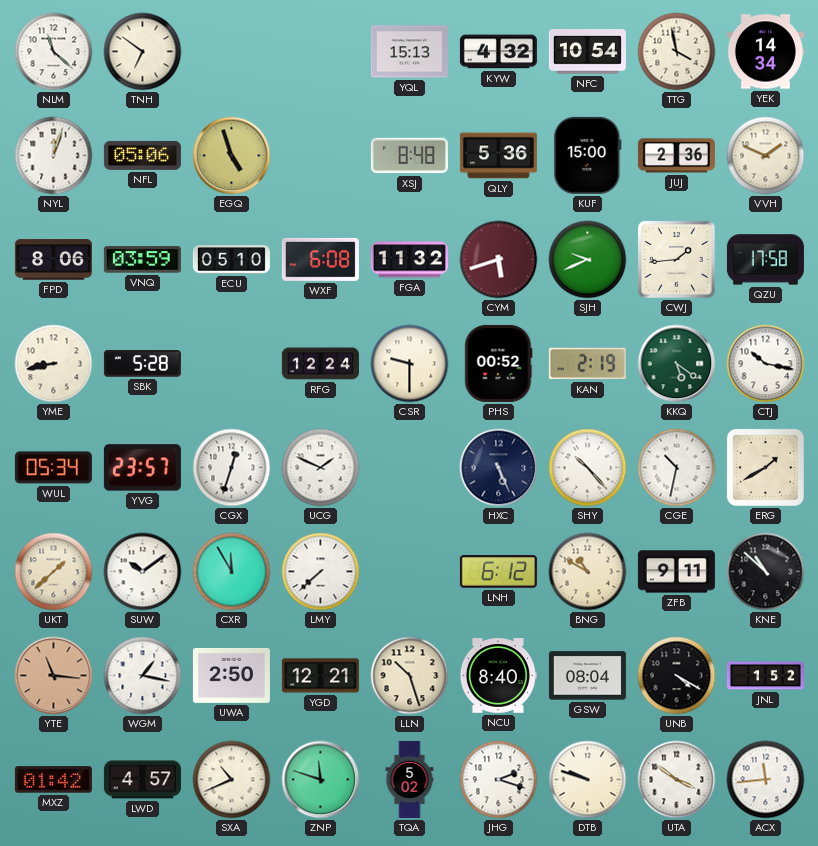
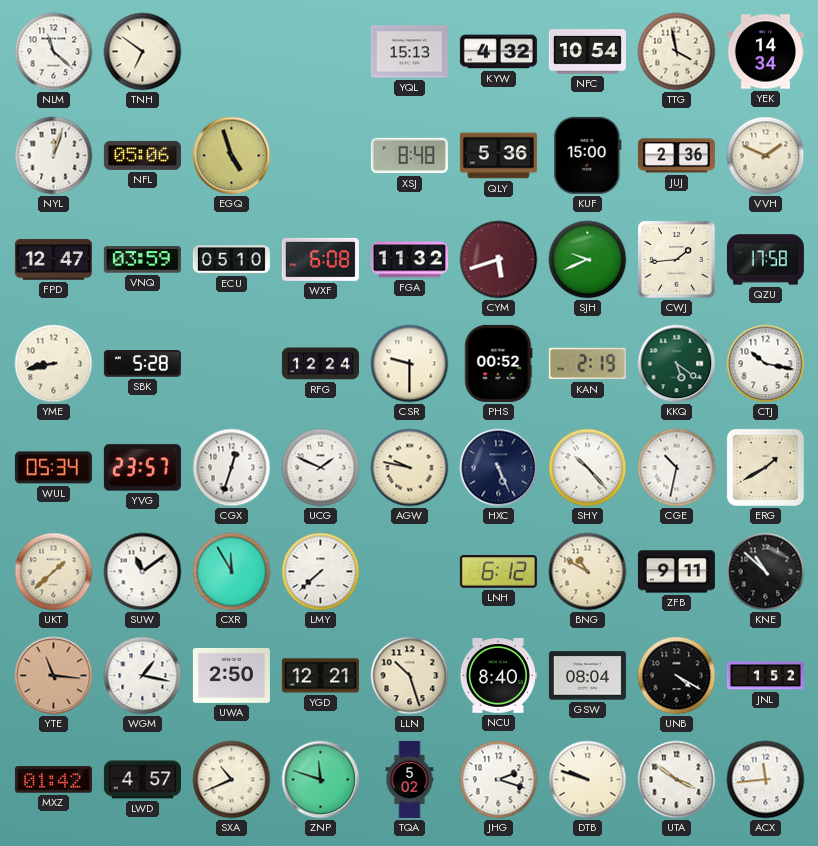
FPD: 8:06 -> 12:47 (53, 260)
AGW: none -> 9:47 (410, 468)
SUW: 10:09 -> 11:09 (143, 572)
